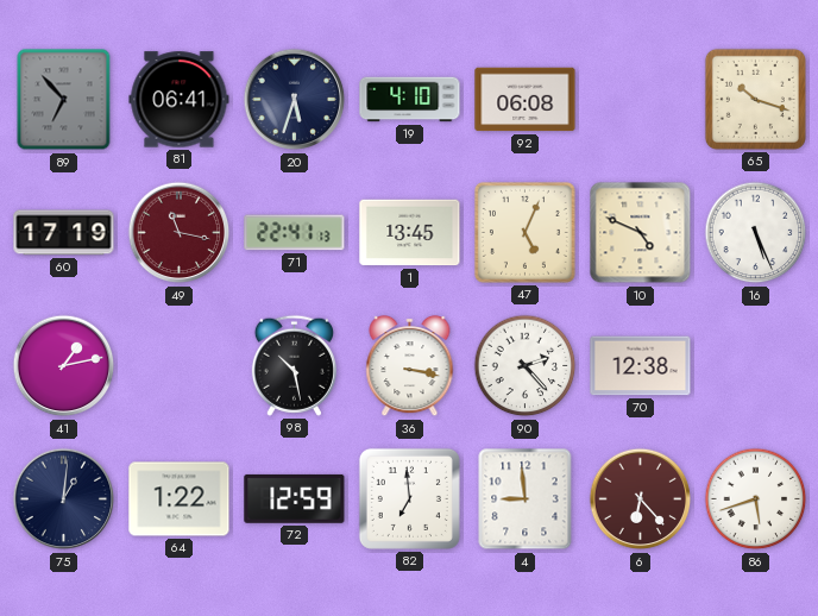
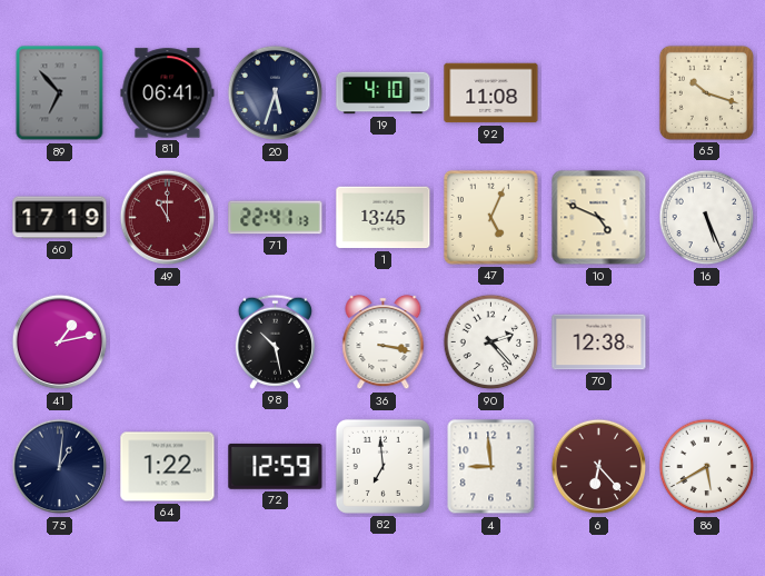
92: 06:08 -> 11:08 (491, 93)
49: 11:17 -> 11:00 (168, 218)
86: 5:42 -> 5:40 (707, 467)
